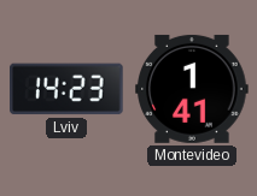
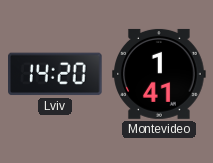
Lviv: 14:23 -> 14:20 (56, 74)
